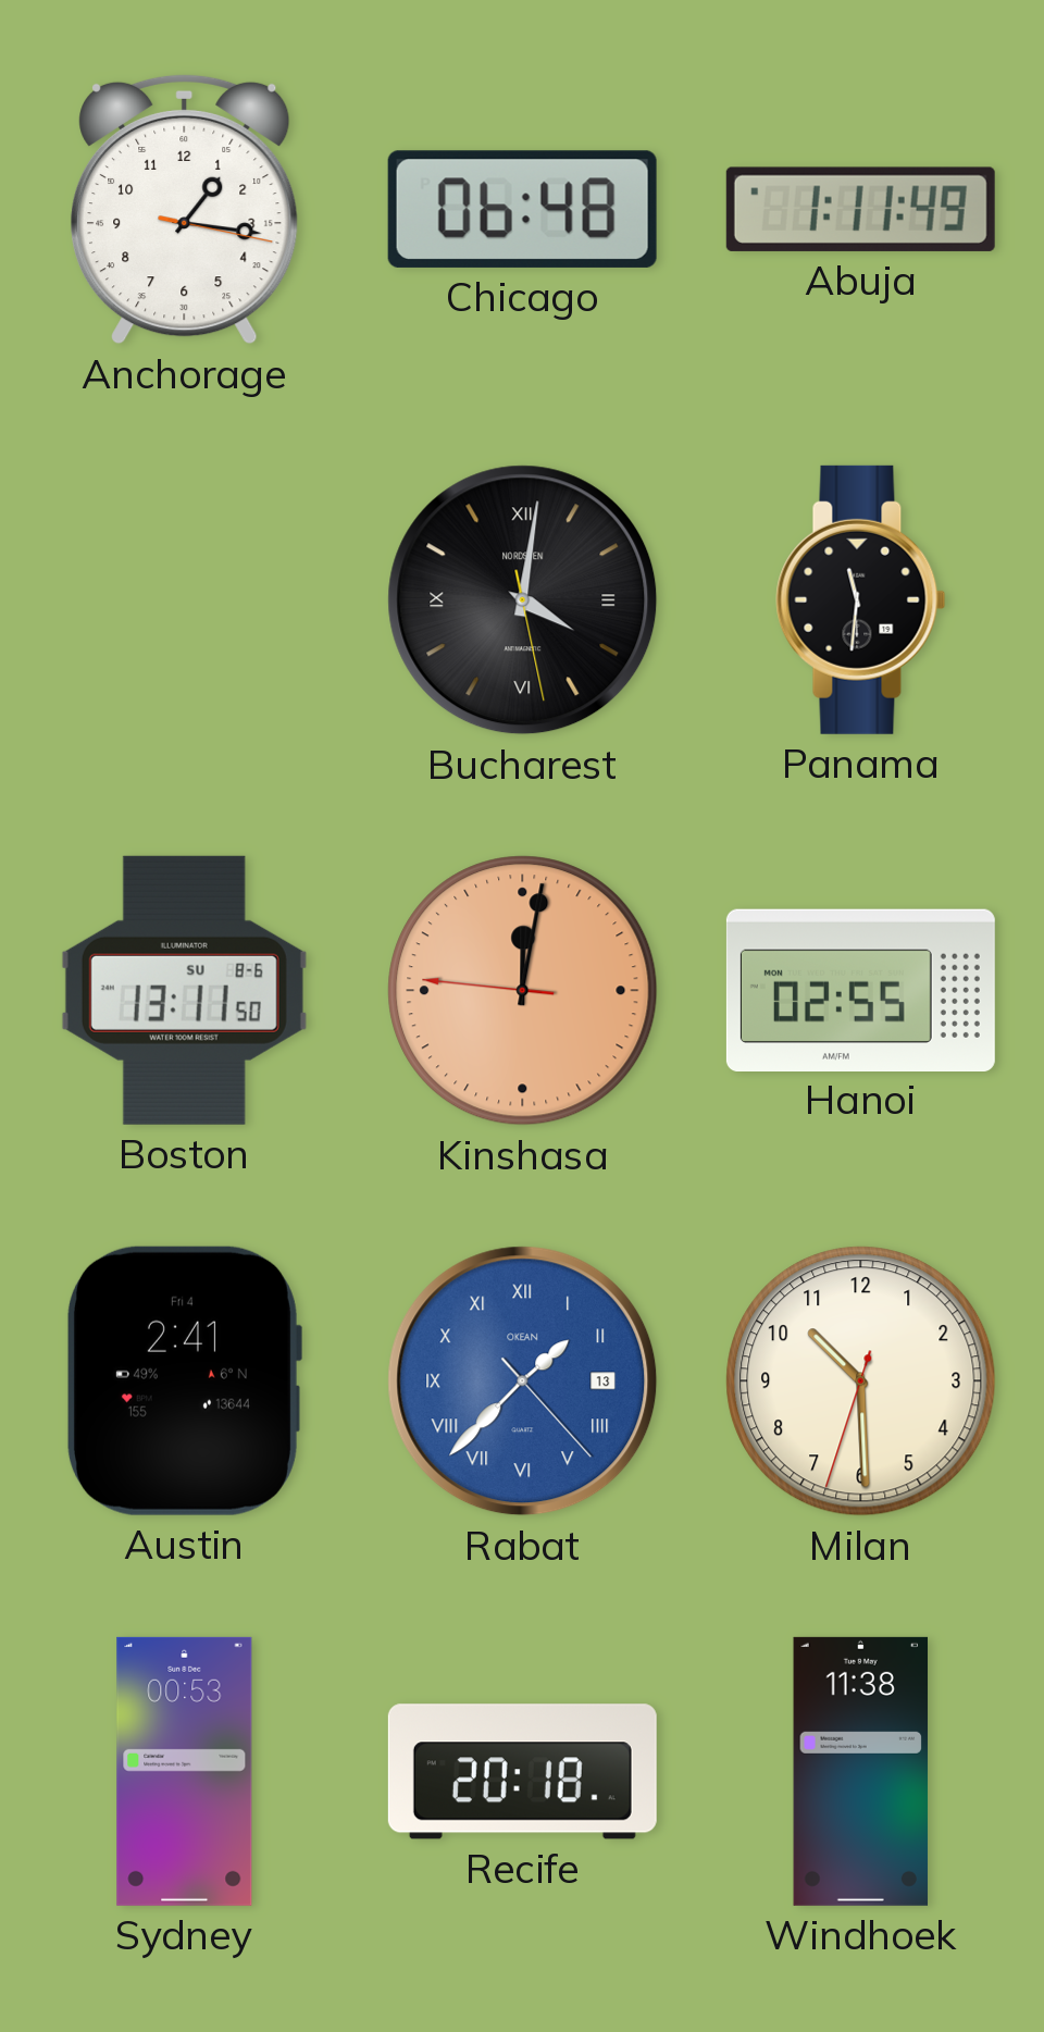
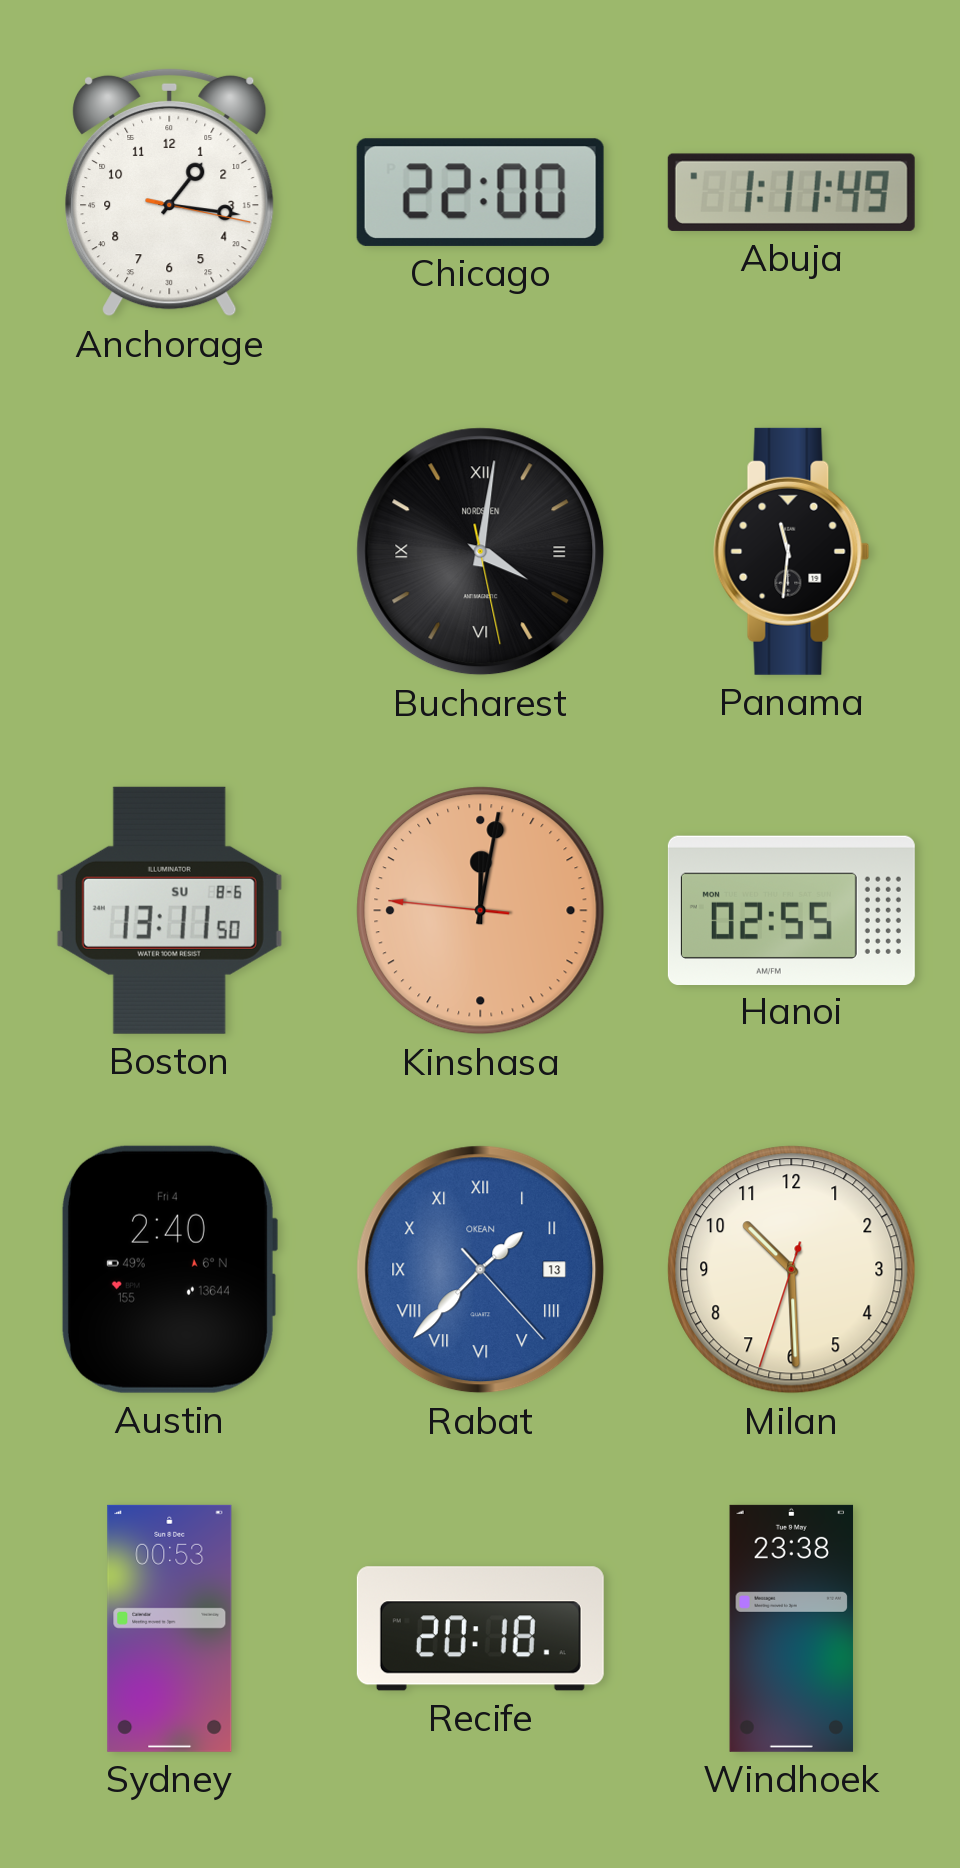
Chicago: 06:48 -> 22:00 (480, 192)
Austin: 2:41 -> 2:40 (169, 1269)
Windhoek: 11:38 -> 23:38 (792, 1628)
